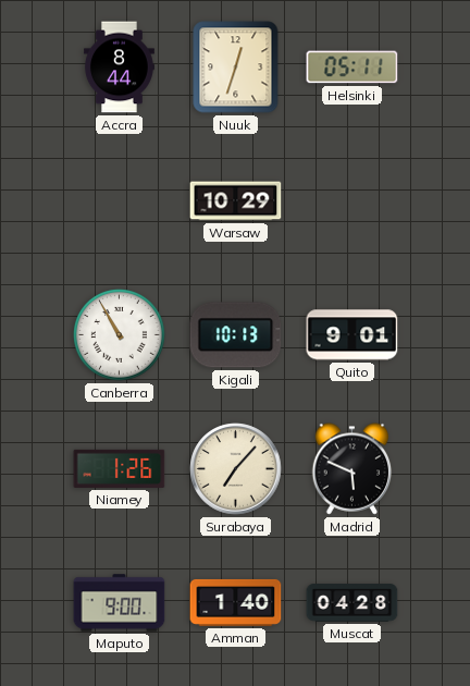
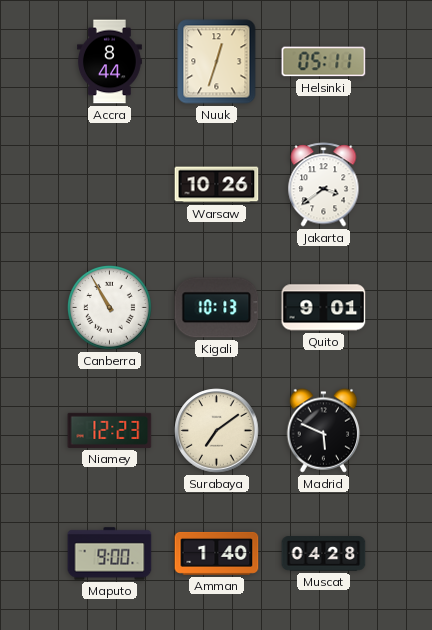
Warsaw: 10:29 -> 10:26 (217, 185)
Jakarta: none -> 3:39 (324, 185)
Niamey: 1:26 -> 12:23 (110, 430)
Surabaya: 7:07 -> 7:09 (217, 431)
